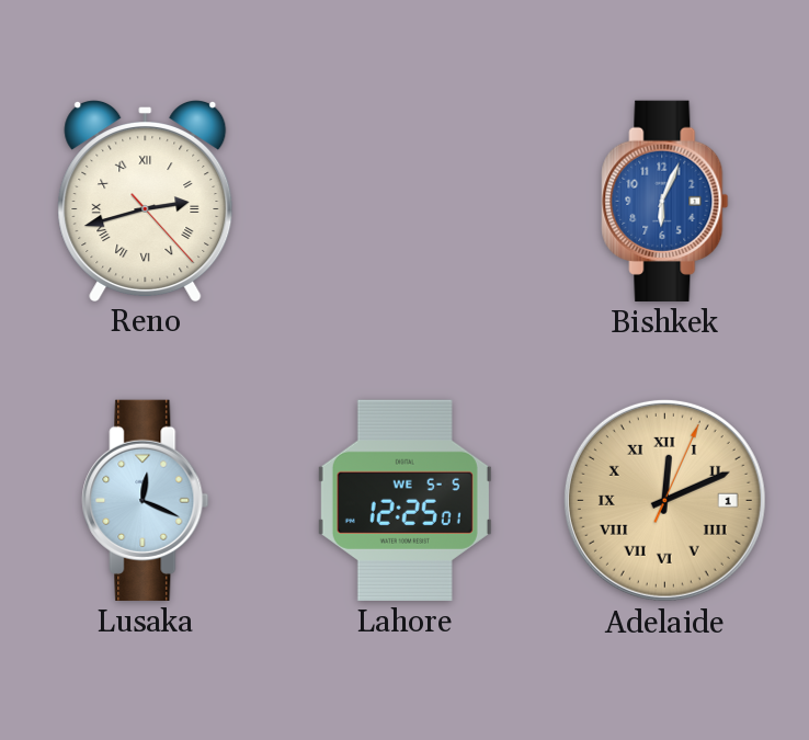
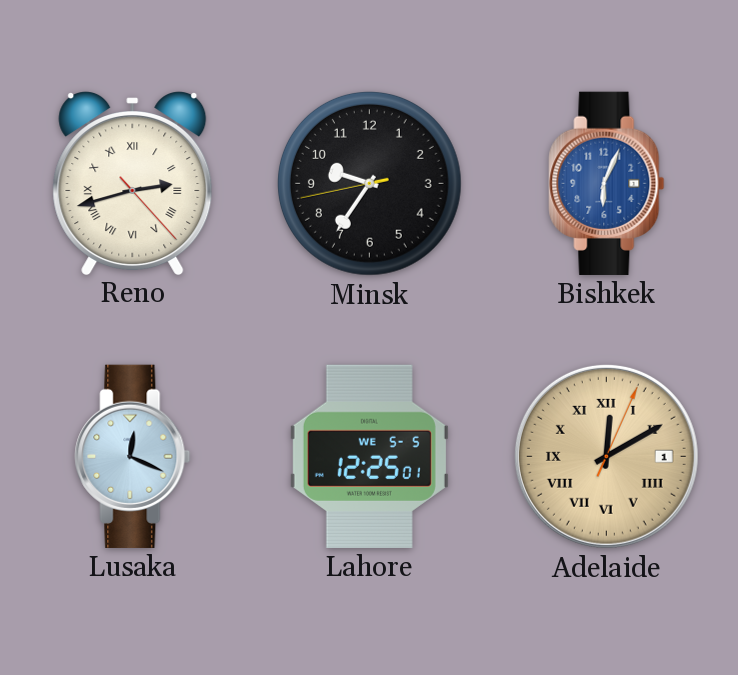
Minsk: none -> 9:35 (369, 183)
Adelaide: 12:11 -> 12:10 (606, 456)
